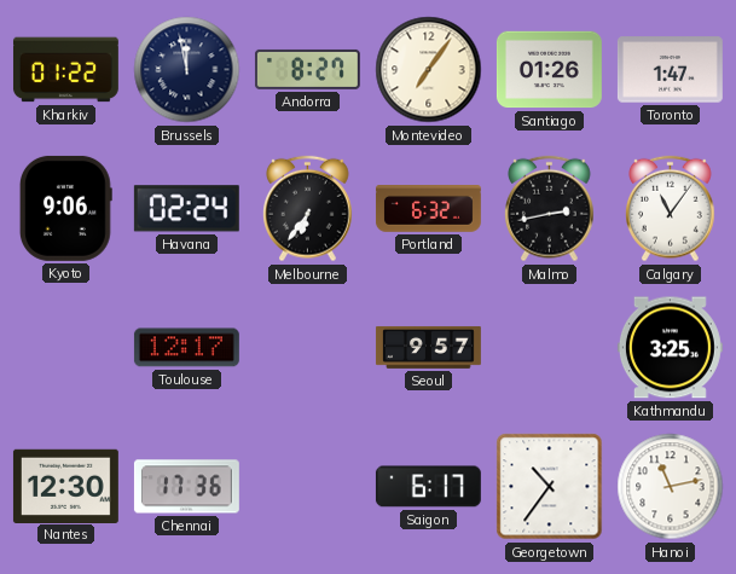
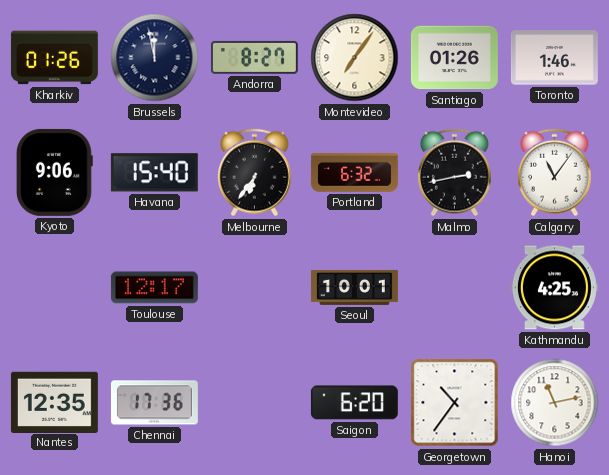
Kharkiv: 01:22 -> 01:26 (54, 58)
Toronto: 1:47 -> 1:46 (554, 58)
Havana: 02:24 -> 15:40 (154, 173)
Seoul: 9:57 -> 10:01 (354, 287)
Kathmandu: 3:25 -> 4:25 (554, 288)
Nantes: 12:30 -> 12:35 (54, 402)
Saigon: 6:17 -> 6:20 (354, 403)
